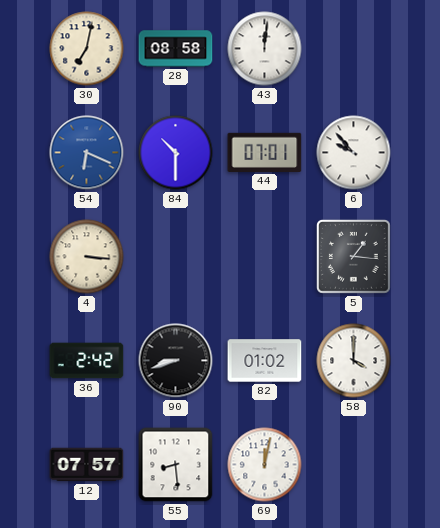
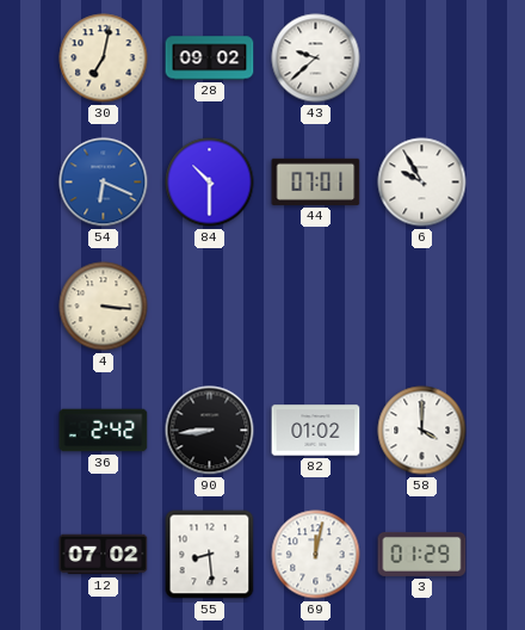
28: 08:58 -> 09:02 (210, 58)
43: 12:01 -> 9:38 (316, 58)
6: 9:53 -> 9:55 (422, 183)
5: 1:16 -> none (353, 256)
90: 8:42 -> 8:44 (210, 431)
12: 07:57 -> 07:02 (104, 555)
3: none -> 01:29 (422, 554)
